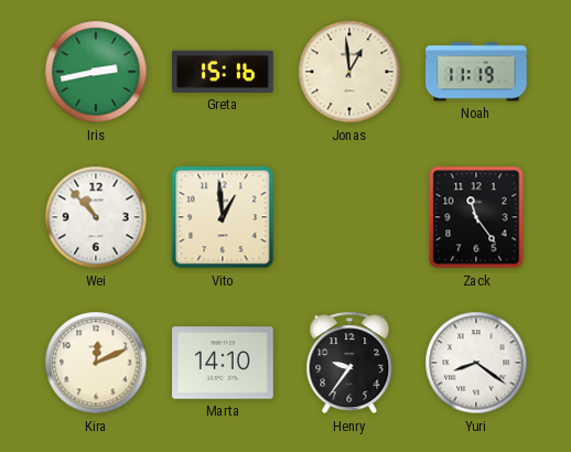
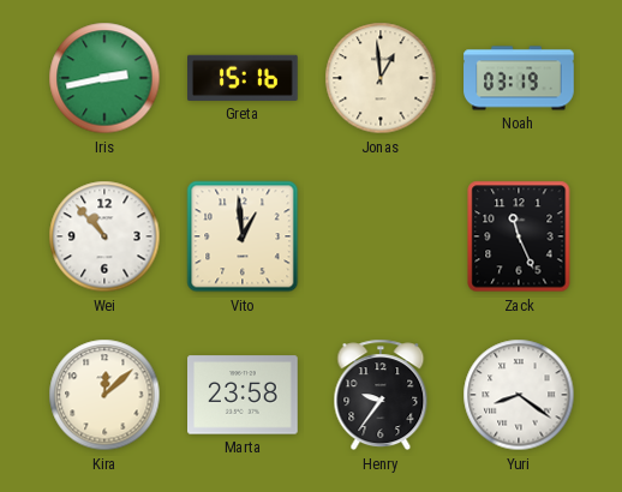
Noah: 11:19 -> 03:19 (519, 78)
Zack: 11:24 -> 11:26 (519, 236)
Kira: 12:11 -> 12:08 (104, 395)
Marta: 14:10 -> 23:58 (243, 395)
